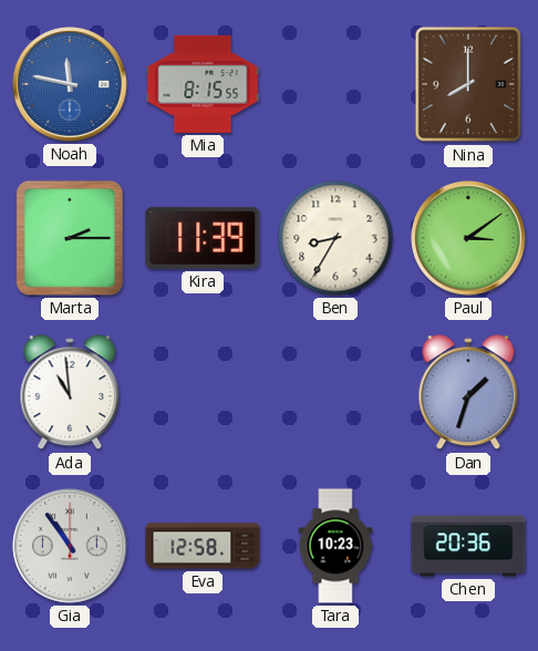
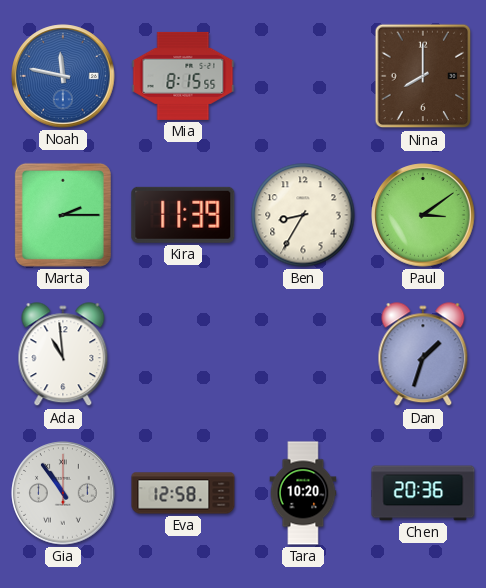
Tara: 10:23 -> 10:20 (303, 493)
